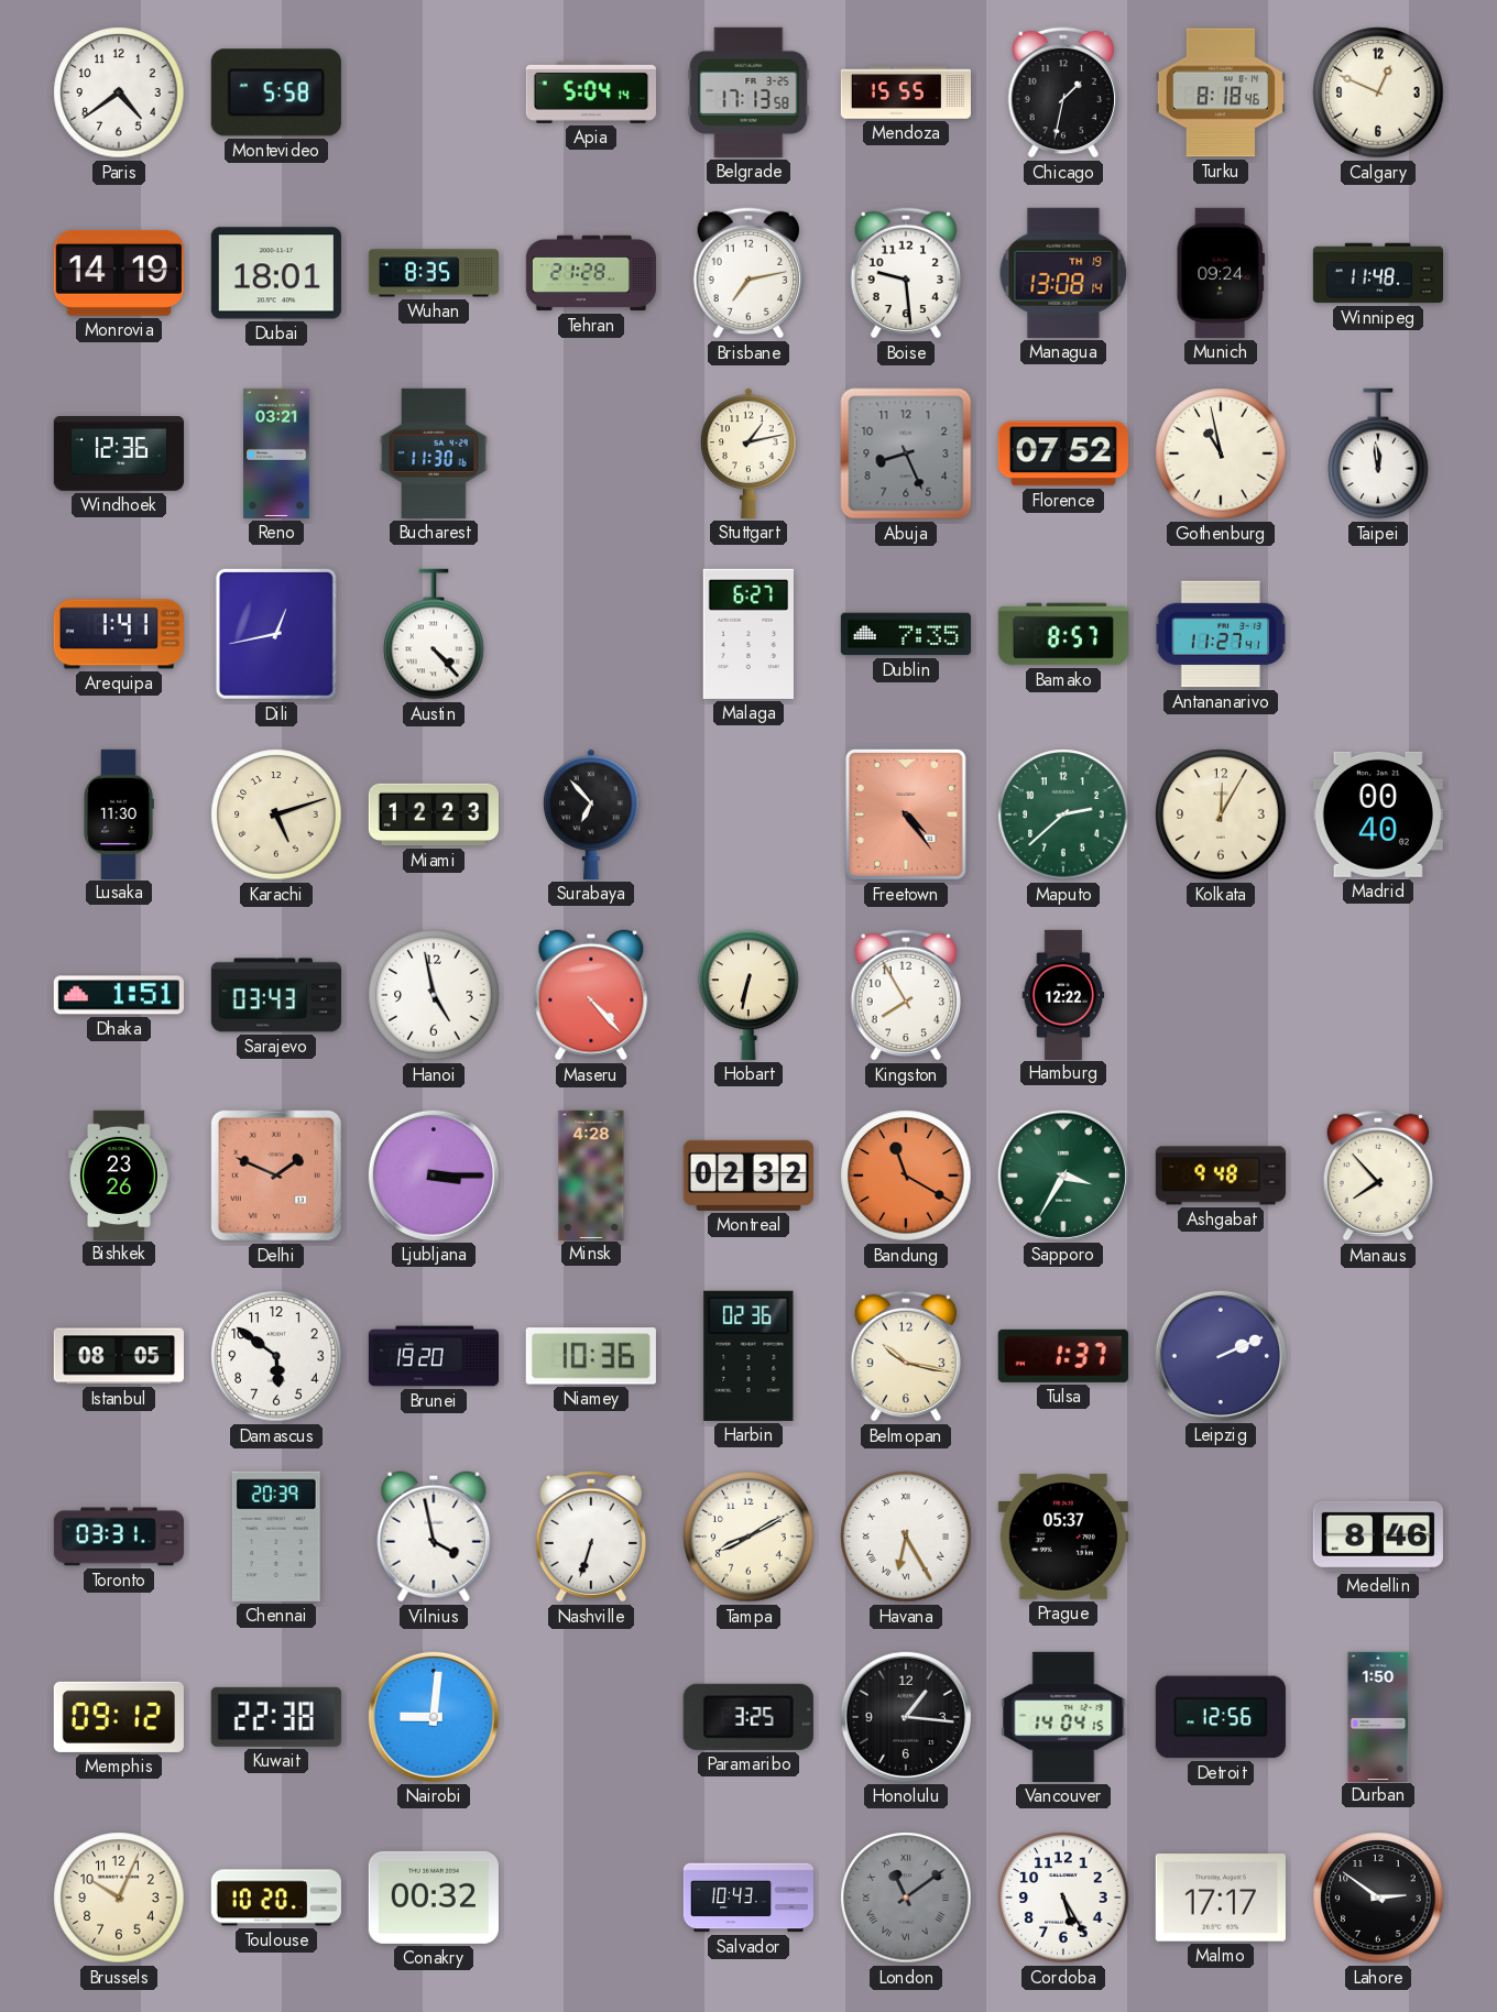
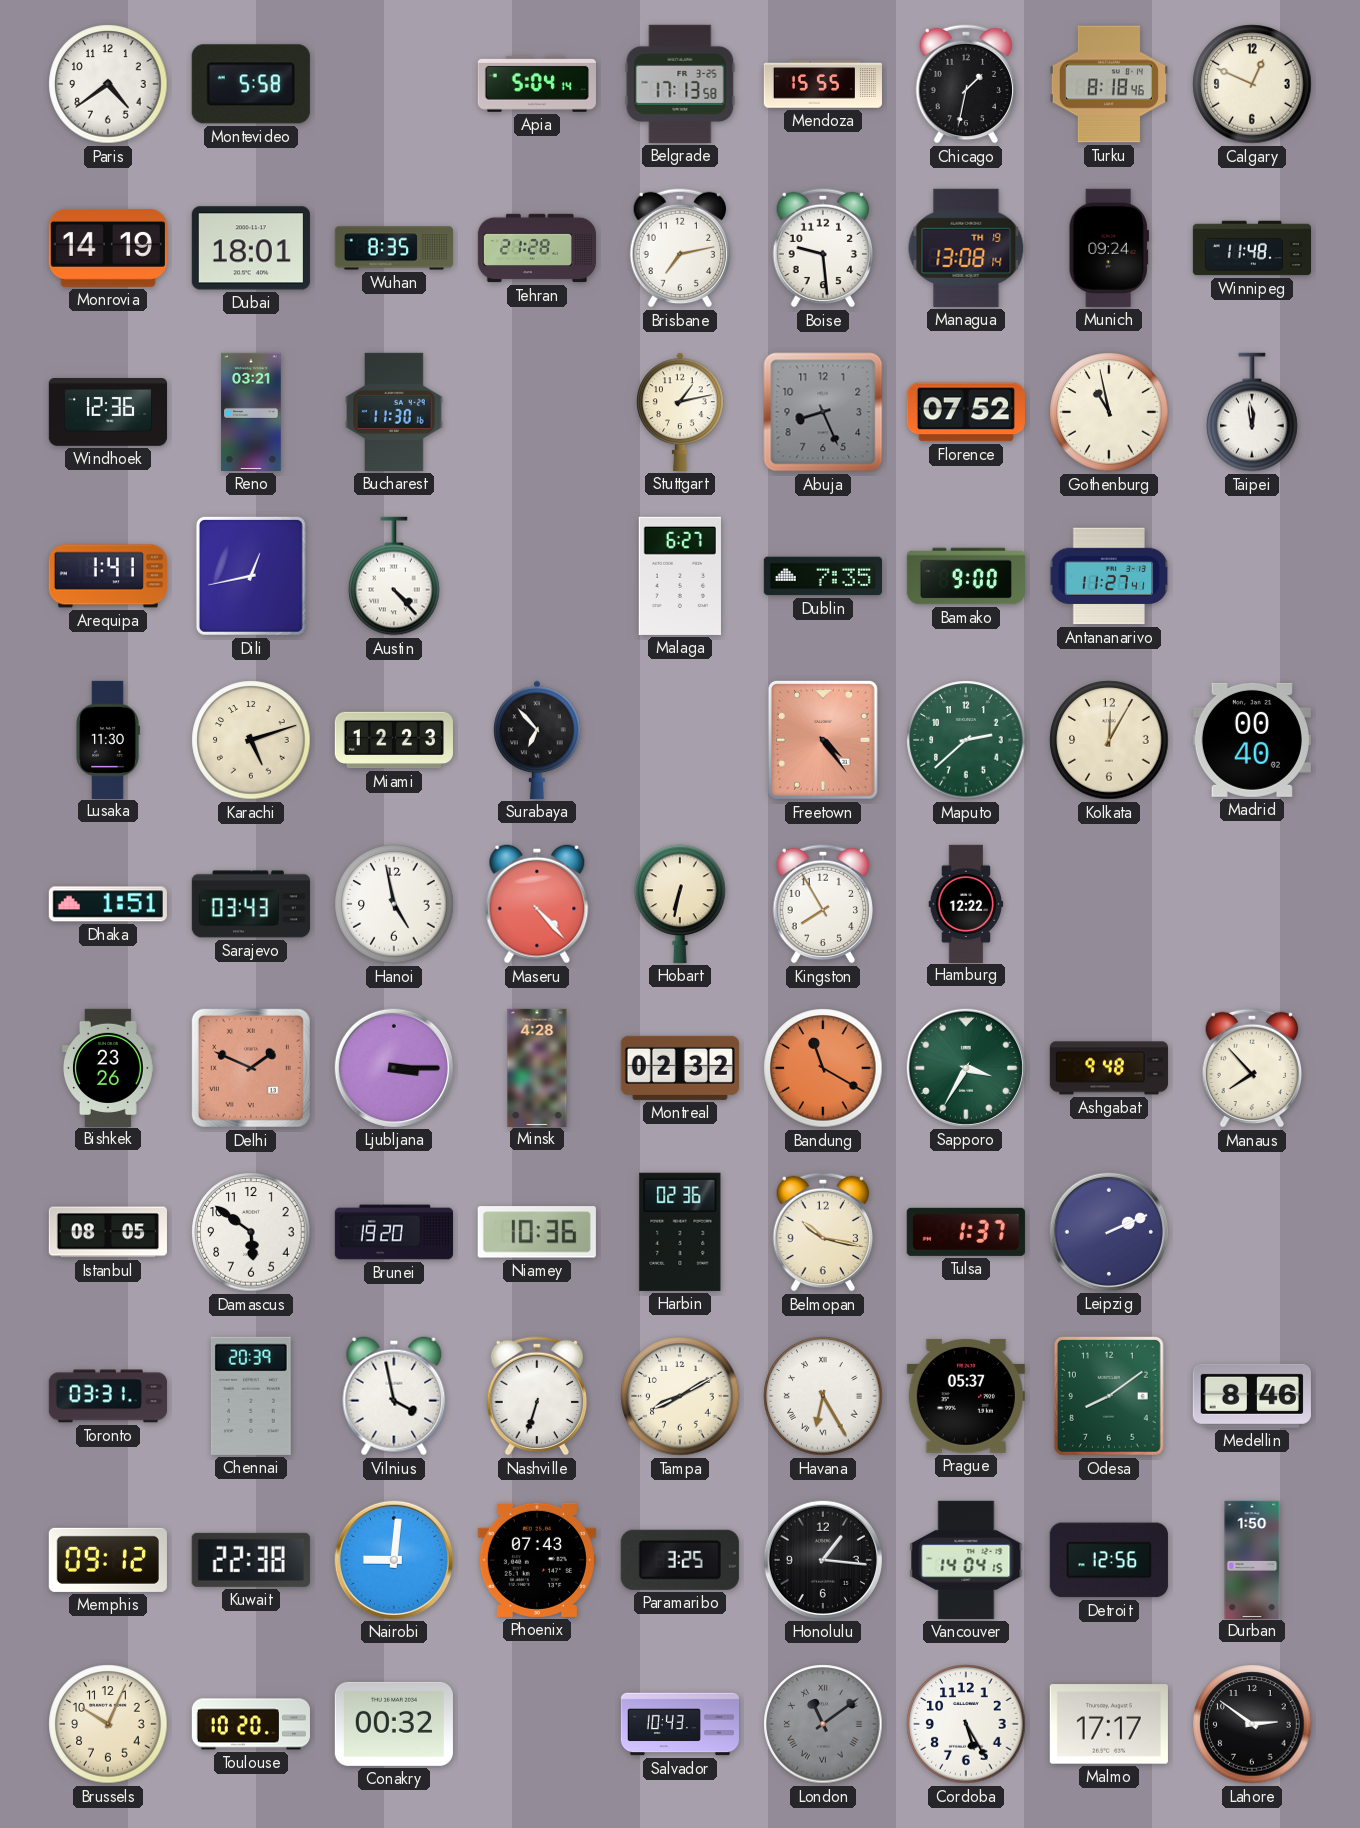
Bamako: 8:57 -> 9:00 (965, 576)
Odesa: none -> 8:09 (1109, 1396)
Phoenix: none -> 07:43 (537, 1560)
